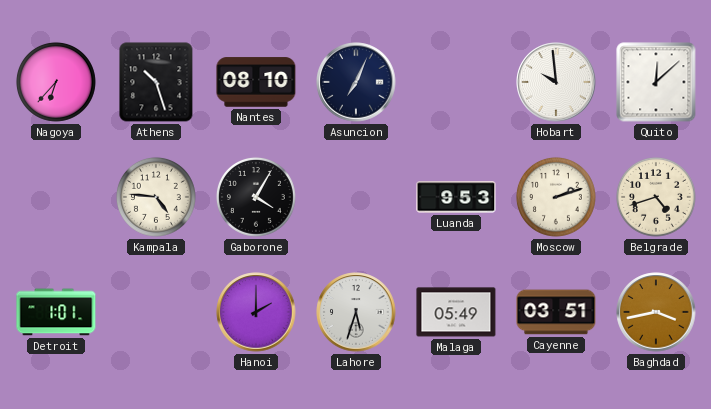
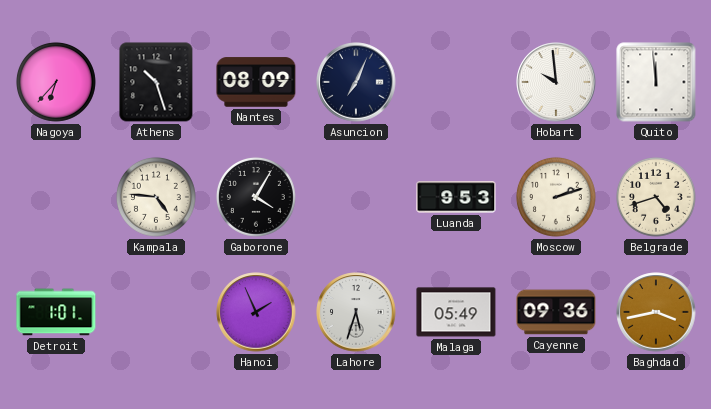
Nantes: 08:10 -> 08:09 (256, 82)
Quito: 12:08 -> 11:59 (656, 82)
Hanoi: 2:00 -> 1:56 (256, 312)
Cayenne: 03:51 -> 09:36 (556, 312)
